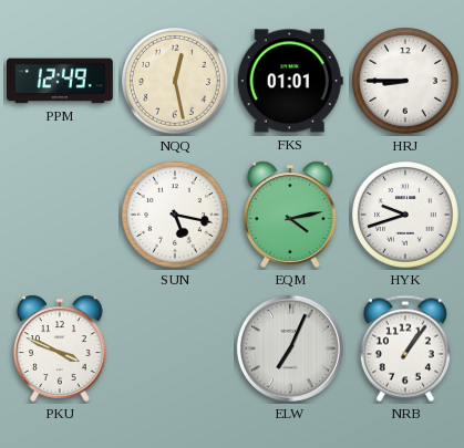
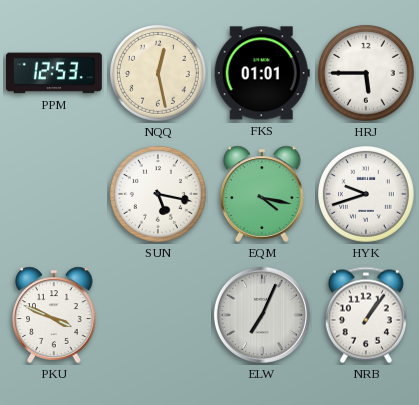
PPM: 12:49 -> 12:53 (54, 73)
HRJ: 8:45 -> 5:45 (367, 74)
EQM: 4:13 -> 4:17 (262, 194)
